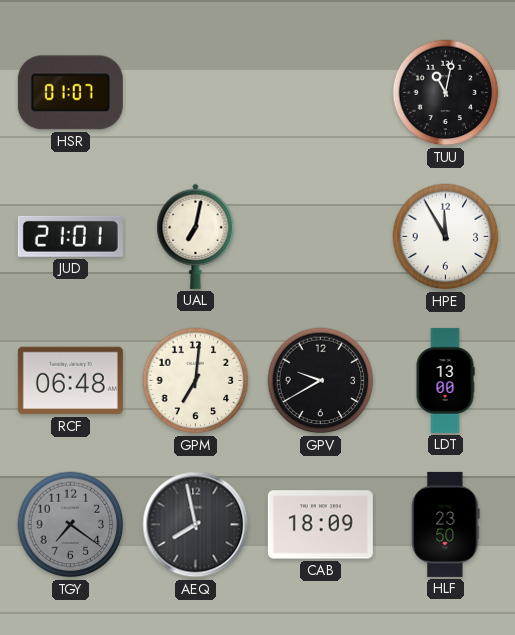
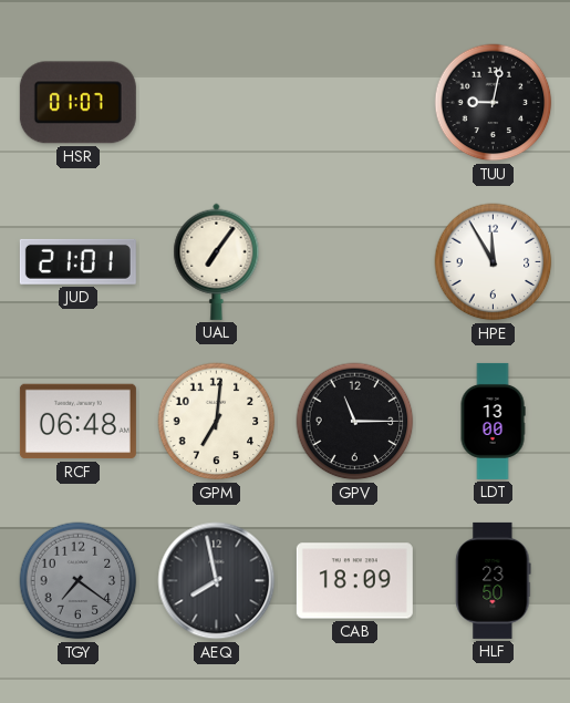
TUU: 11:02 -> 9:02 (494, 103)
UAL: 7:02 -> 7:06 (217, 261)
GPV: 9:40 -> 11:15 (355, 422)
